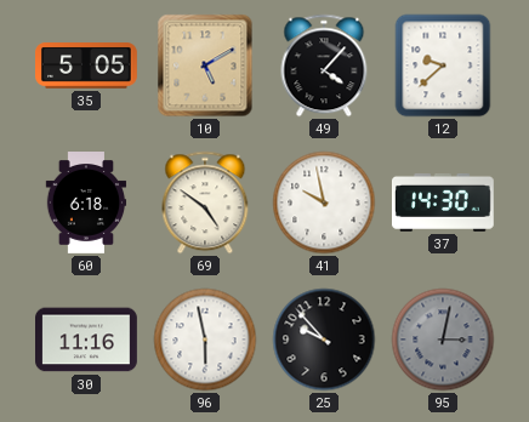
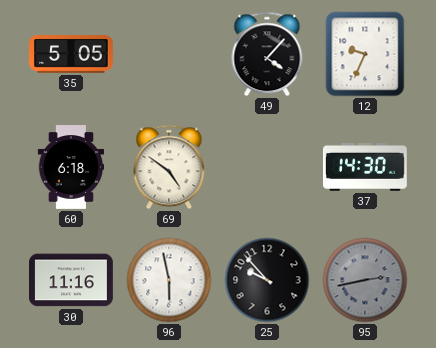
10: 5:10 -> none (205, 65)
12: 9:38 -> 9:34 (365, 54)
41: 9:58 -> none (324, 203)
95: 3:02 -> 2:43 (365, 280)
